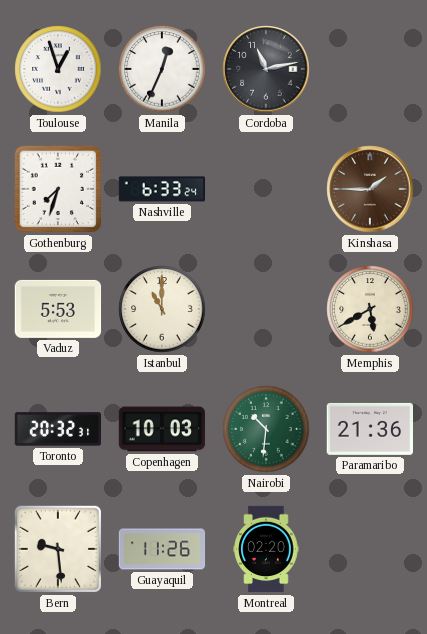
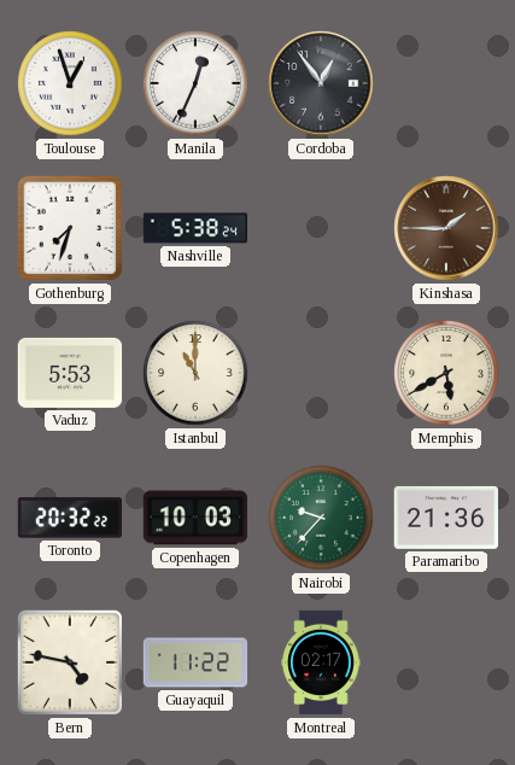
Cordoba: 11:13 -> 12:54 (321, 83)
Nashville: 6:33 -> 5:38 (195, 228)
Toronto: 20:32:31 -> 20:32:22 (70, 518)
Nairobi: 10:31 -> 9:37 (321, 518)
Bern: 9:29 -> 4:47 (70, 662)
Guayaquil: 11:26 -> 11:22 (195, 662)
Montreal: 02:20 -> 02:17 (321, 662)
